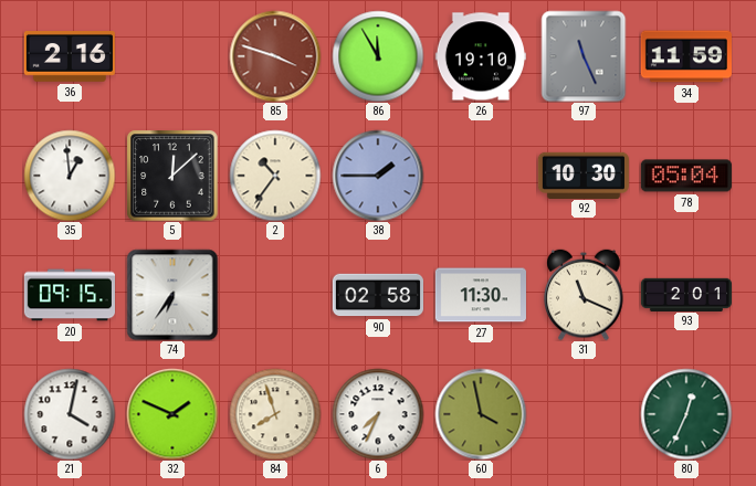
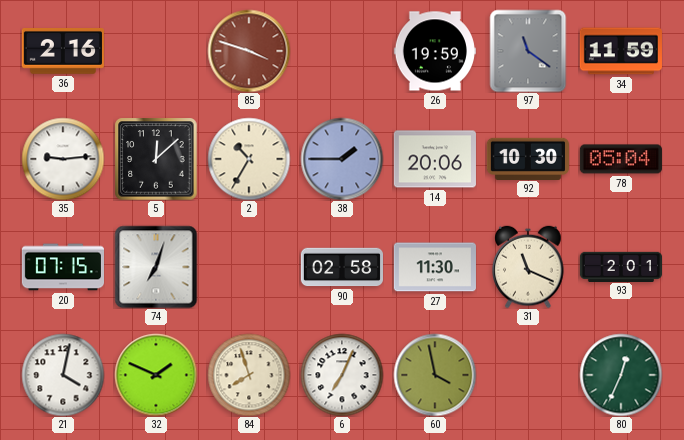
86: 11:55 -> none (378, 56)
26: 19:10 -> 19:59 (435, 51)
97: 11:26 -> 11:21 (528, 51)
35: 12:59 -> 9:14 (63, 159)
2: 10:36 -> 10:35 (249, 159)
14: none -> 20:06 (435, 159)
20: 09:15 -> 07:15 (62, 267)
74: 6:36 -> 7:03 (156, 267)
6: 7:34 -> 7:04 (342, 375)
